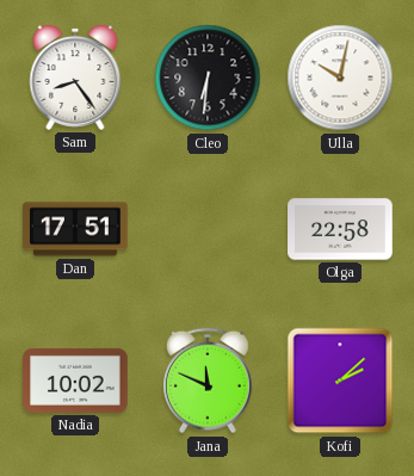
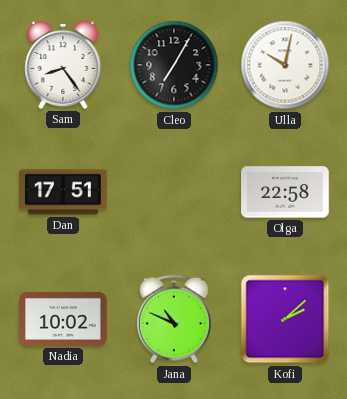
Cleo: 6:31 -> 7:05 (174, 65)
Jana: 11:49 -> 10:49 (174, 319)
